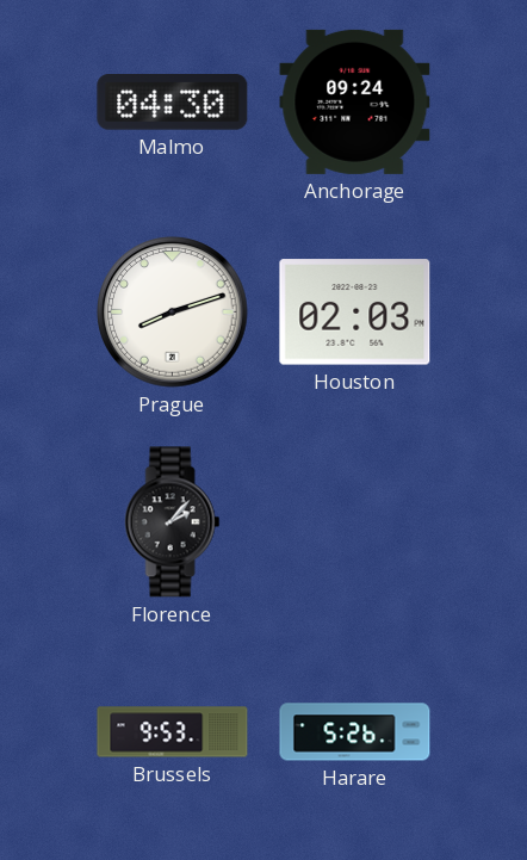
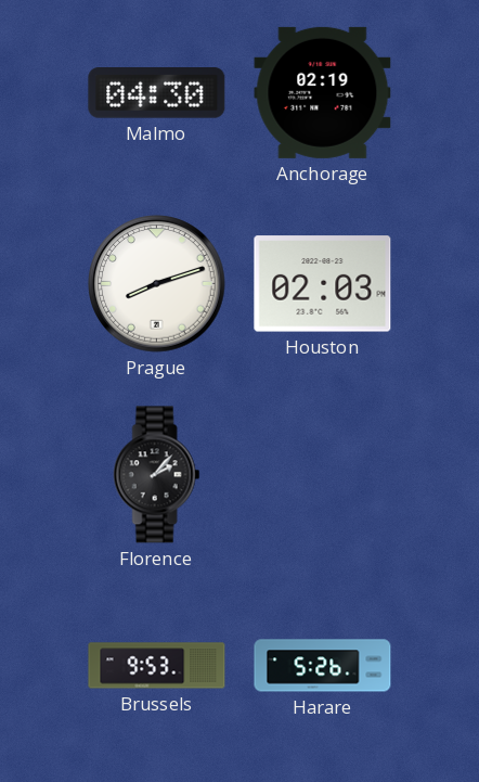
Anchorage: 09:24 -> 02:19 (323, 92)
